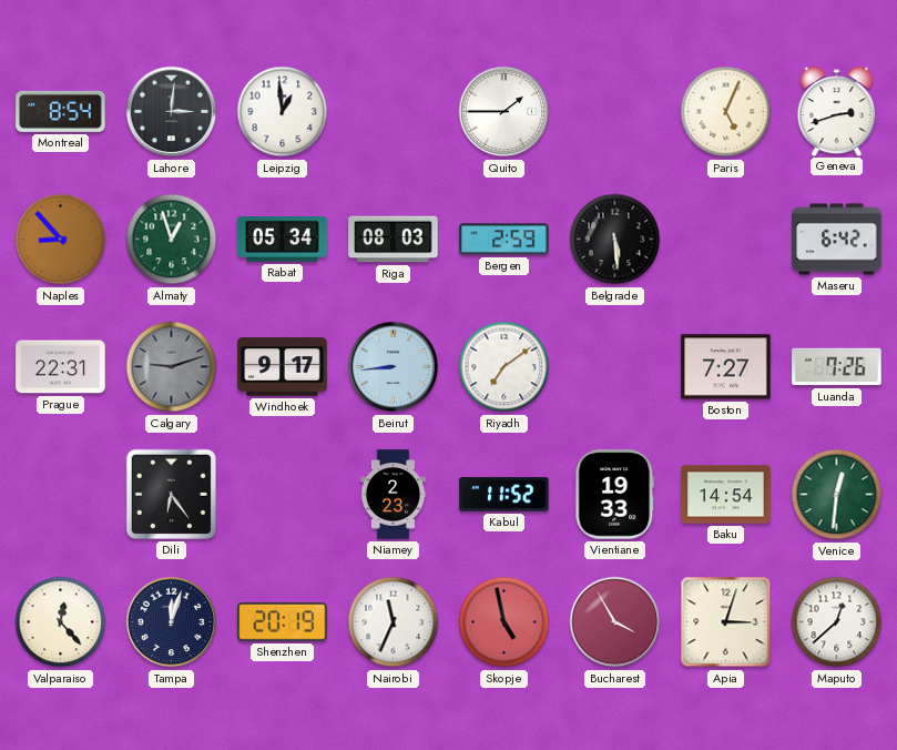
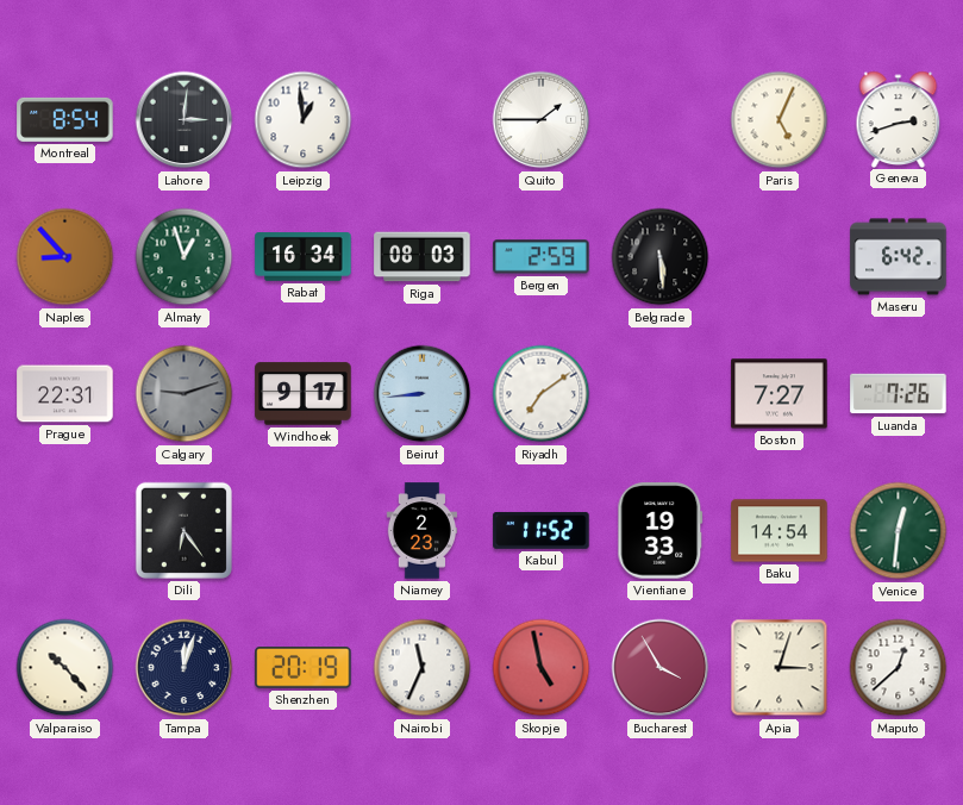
Rabat: 05:34 -> 16:34 (304, 257)
Valparaiso: 12:23 -> 10:23 (65, 668)
